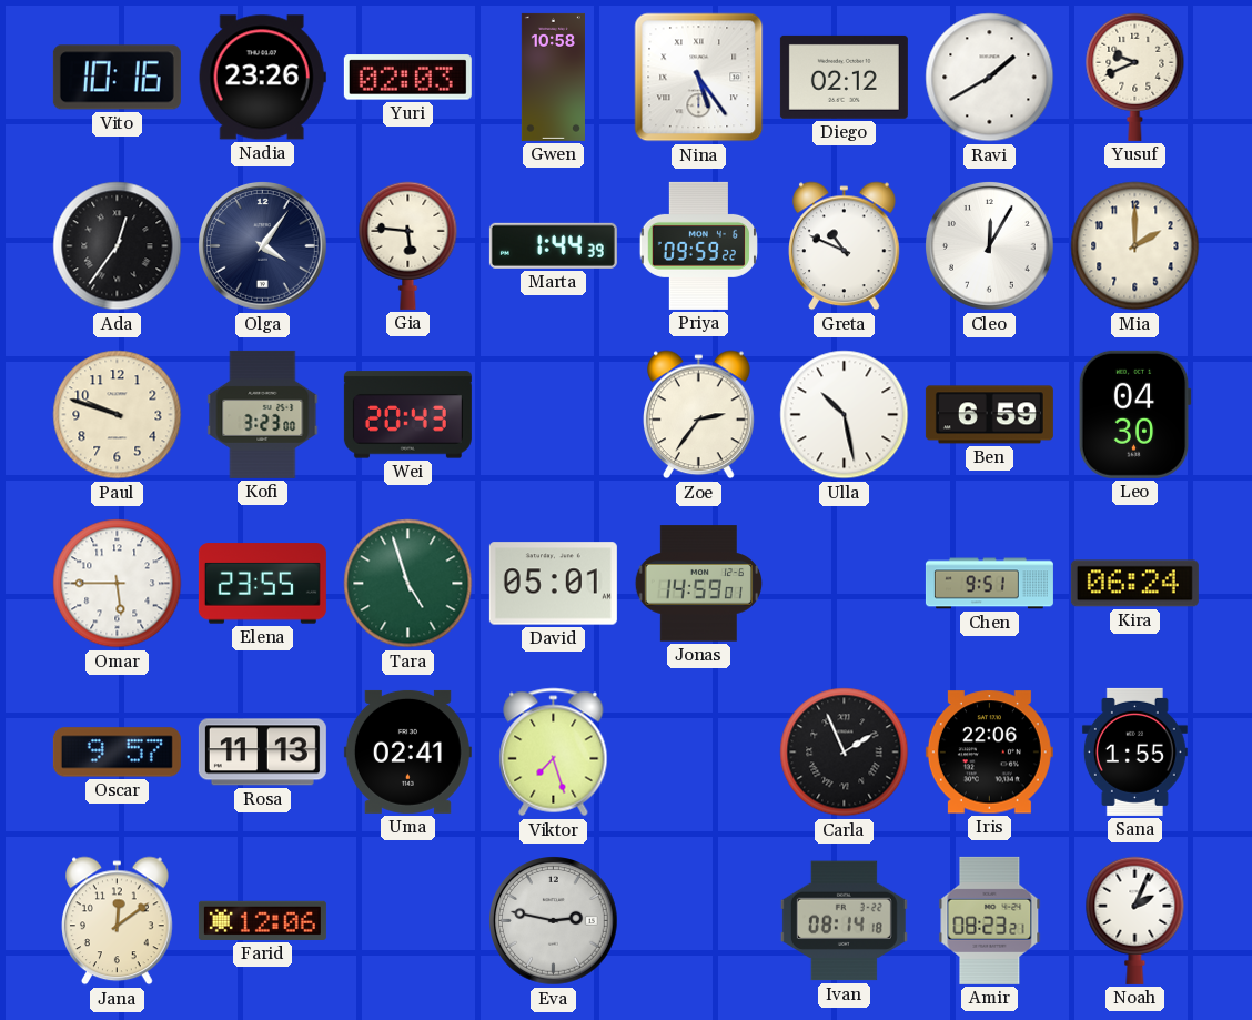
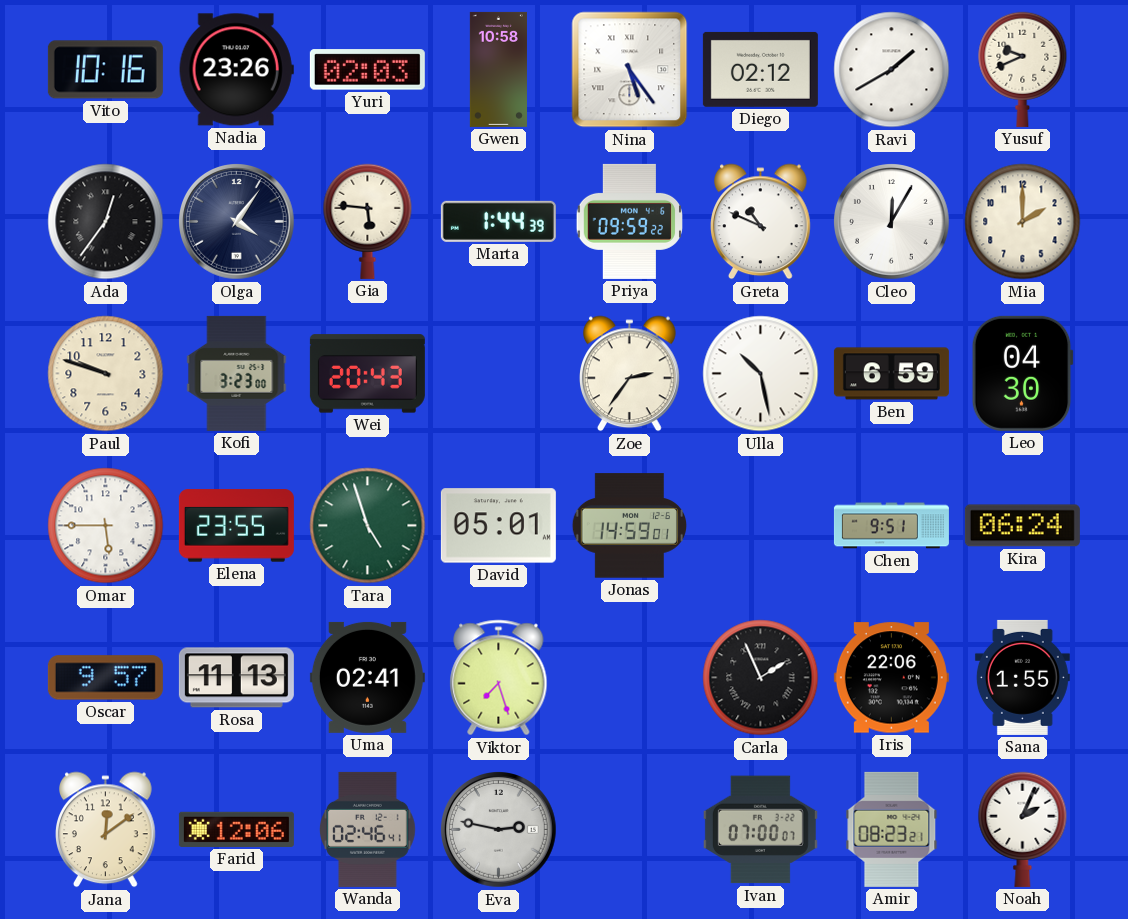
Wanda: none -> 02:46 (368, 829)
Ivan: 08:14 -> 07:00 (760, 830)
